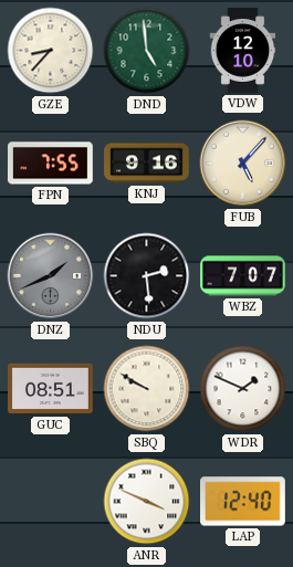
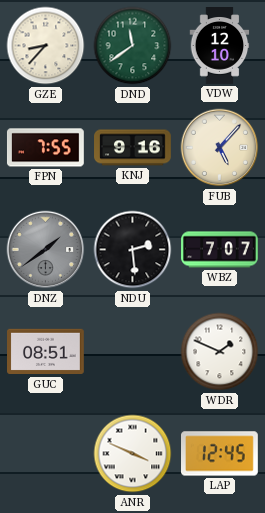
DND: 4:59 -> 11:39 (133, 46)
DNZ: 1:41 -> 1:39 (46, 250)
SBQ: 9:50 -> none (147, 389)
LAP: 12:40 -> 12:45 (220, 454)
